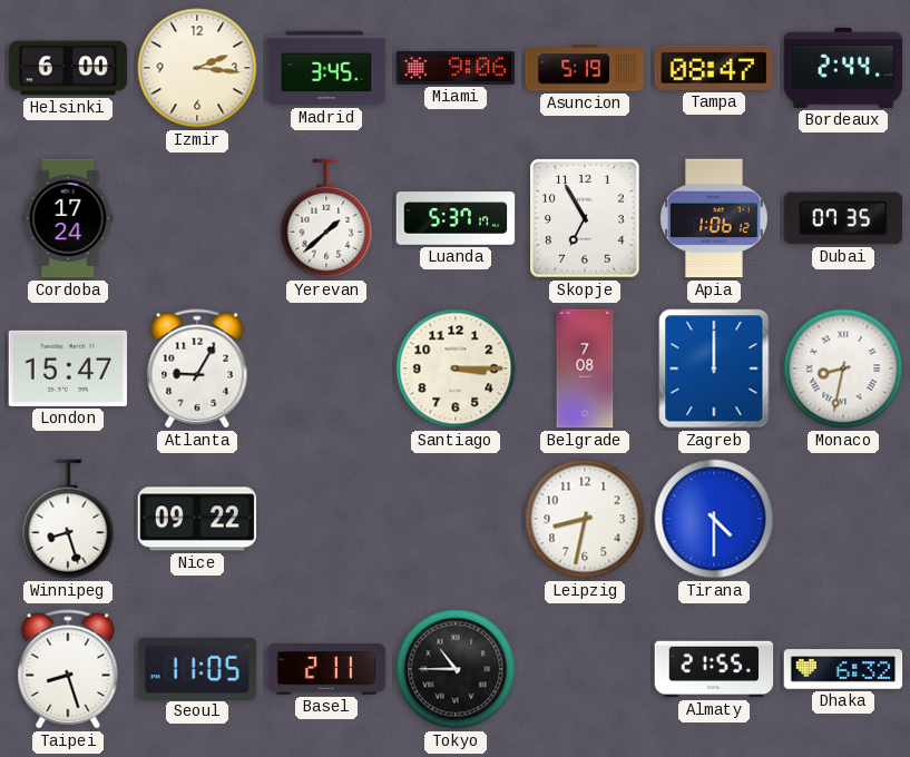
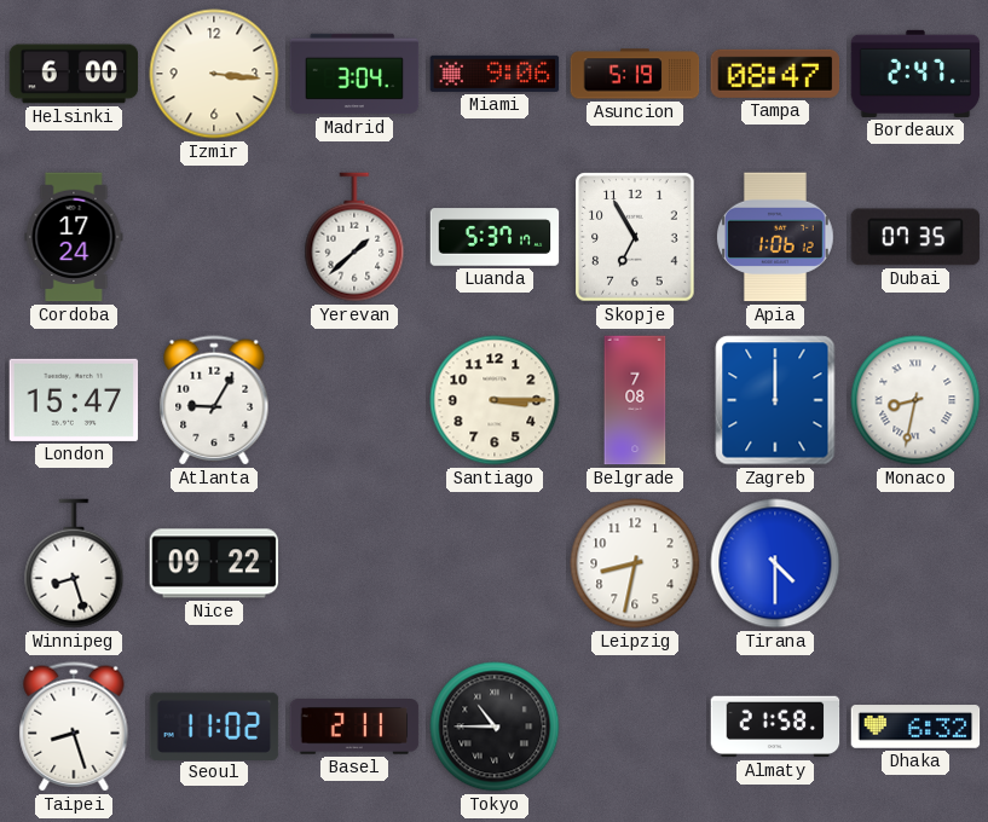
Izmir: 2:16 -> 3:16 (214, 74)
Madrid: 3:45 -> 3:04 (354, 74)
Bordeaux: 2:44 -> 2:47 (915, 74)
Seoul: 11:05 -> 11:02 (214, 725)
Almaty: 21:55 -> 21:58 (775, 727)
